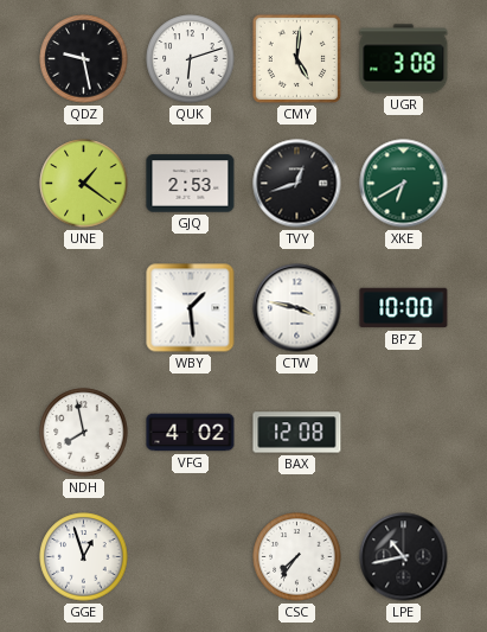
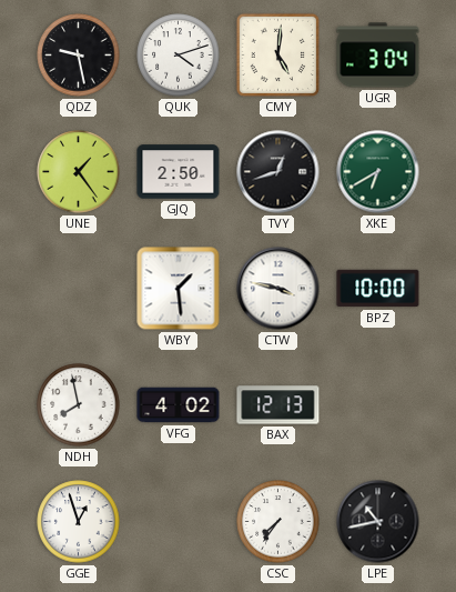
QUK: 6:12 -> 4:12 (179, 56)
UGR: 3:08 -> 3:04 (378, 56)
UNE: 1:21 -> 1:24 (79, 172)
GJQ: 2:53 -> 2:50 (179, 172)
BAX: 12:08 -> 12:13 (278, 405)
